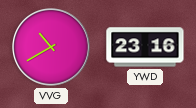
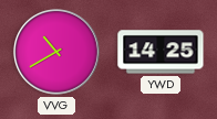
YWD: 23:16 -> 14:25 (161, 52)
